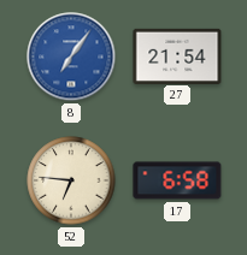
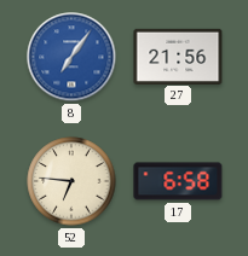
27: 21:54 -> 21:56 (178, 56)
